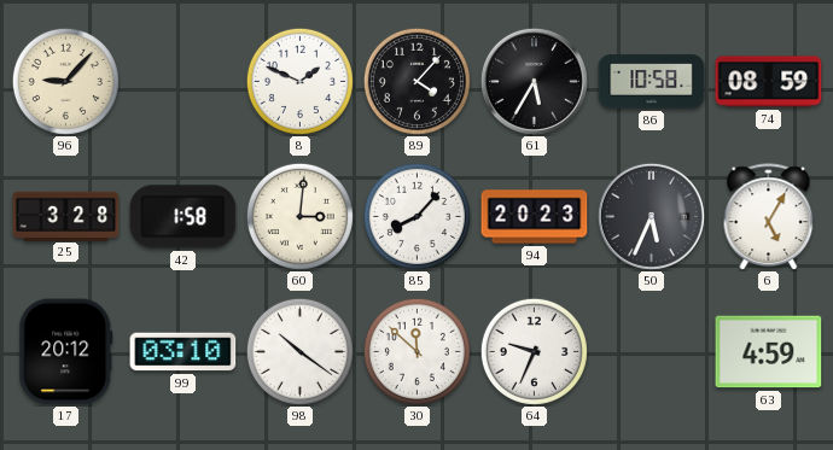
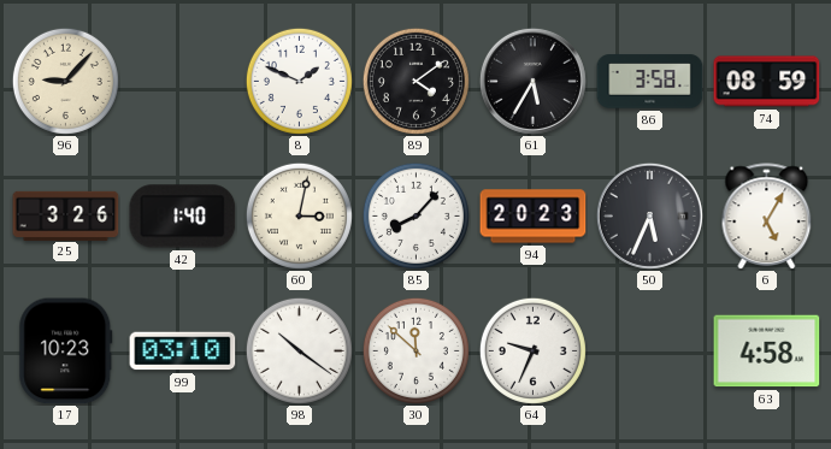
89: 4:07 -> 4:09 (415, 81)
86: 10:58 -> 3:58 (650, 82)
25: 3:28 -> 3:26 (66, 215)
42: 1:58 -> 1:40 (183, 217)
60: 3:01 -> 3:02 (299, 215)
17: 20:12 -> 10:23 (66, 351)
63: 4:59 -> 4:58 (767, 351)
